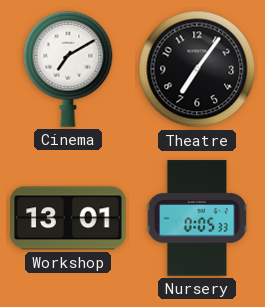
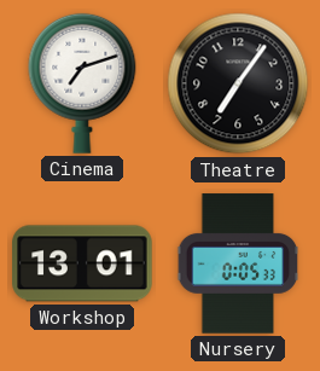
Cinema: 7:10 -> 7:12 (82, 83)
